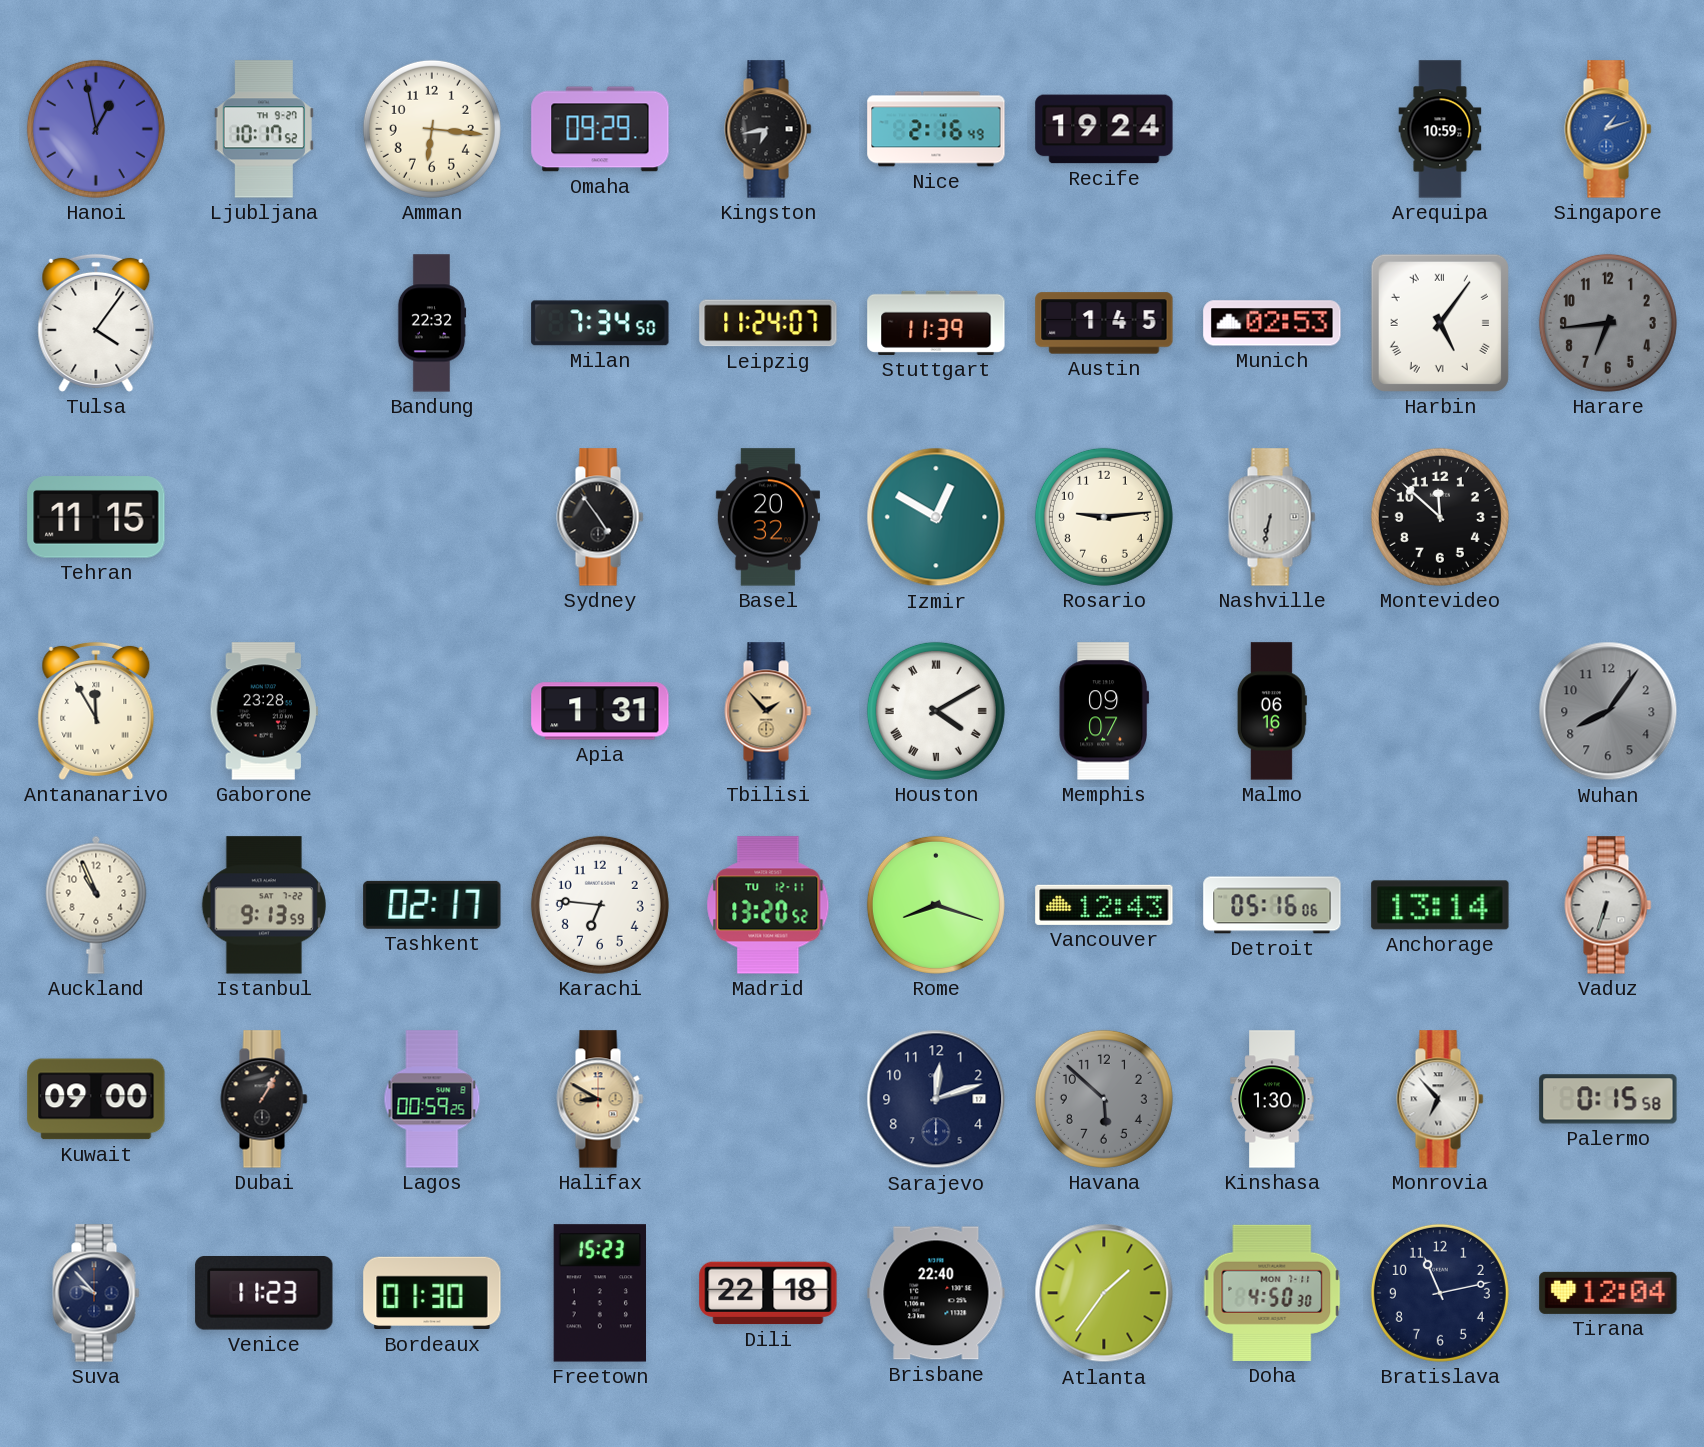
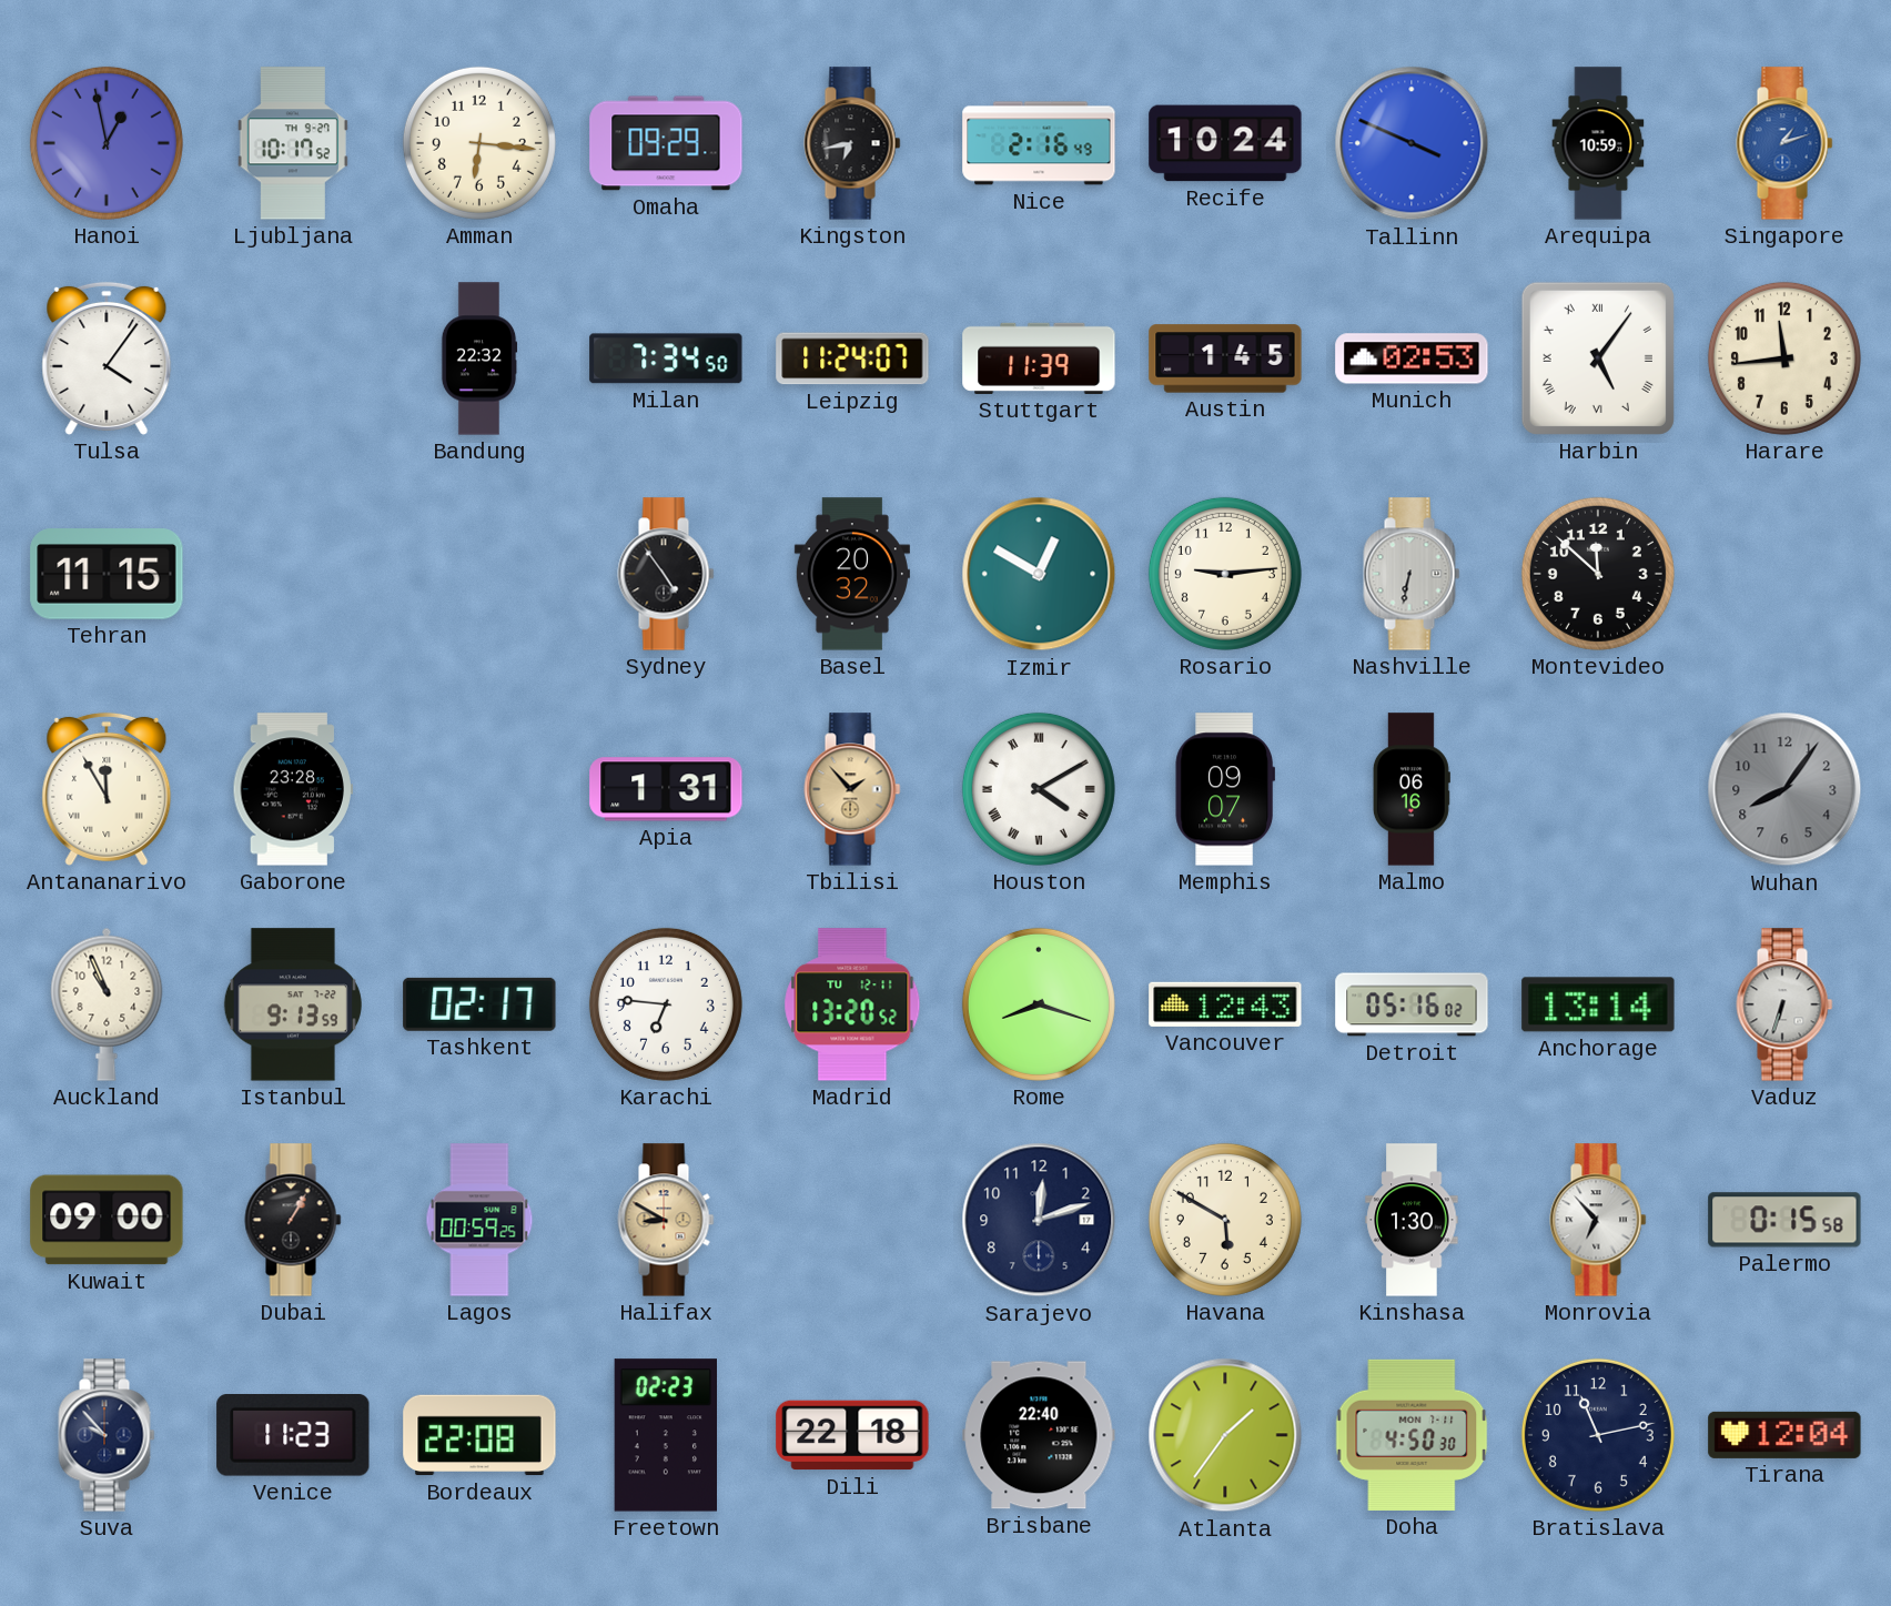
Recife: 19:24 -> 10:24 (1225, 143)
Tallinn: none -> 3:49 (1412, 143)
Harare: 6:44 -> 11:44 (1784, 358)
Harare dial: grey -> cream (1784, 358)
Detroit: 05:16:06 -> 05:16:02 (1412, 1004)
Havana: 5:52 -> 5:50 (1225, 1220)
Havana dial: grey -> cream (1225, 1220)
Bordeaux: 01:30 -> 22:08 (479, 1435)
Freetown: 15:23 -> 02:23 (665, 1435)
